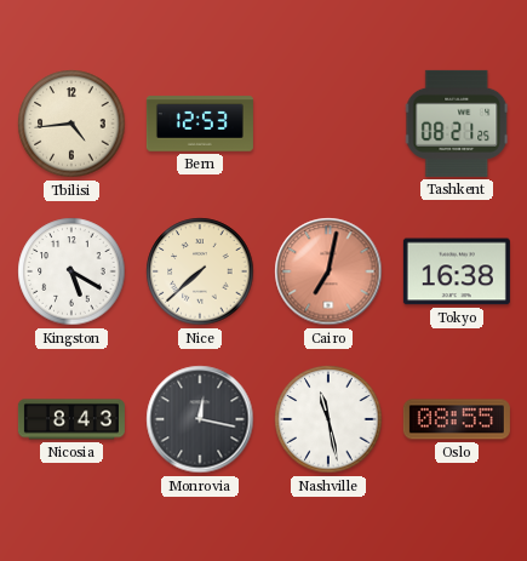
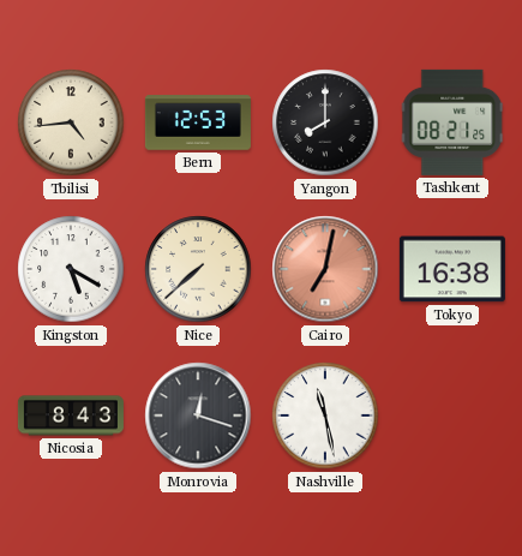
Yangon: none -> 8:00 (325, 122)
Monrovia: 12:17 -> 12:18 (198, 415)
Oslo: 08:55 -> none (457, 419)
